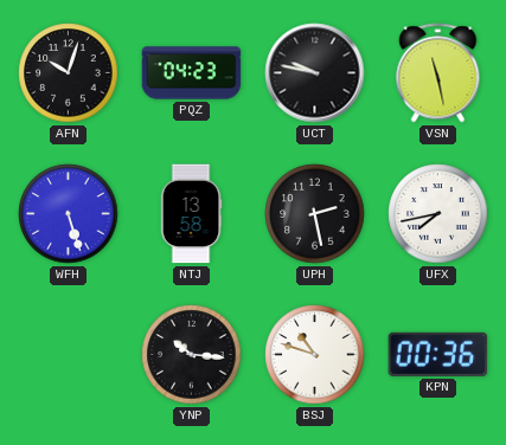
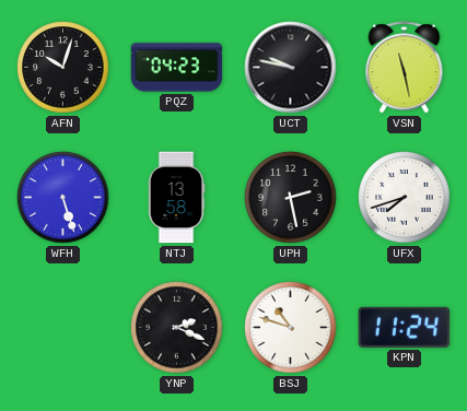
UFX: 7:43 -> 7:42 (405, 198)
YNP: 10:16 -> 2:19 (177, 328)
KPN: 00:36 -> 11:24 (405, 327)
